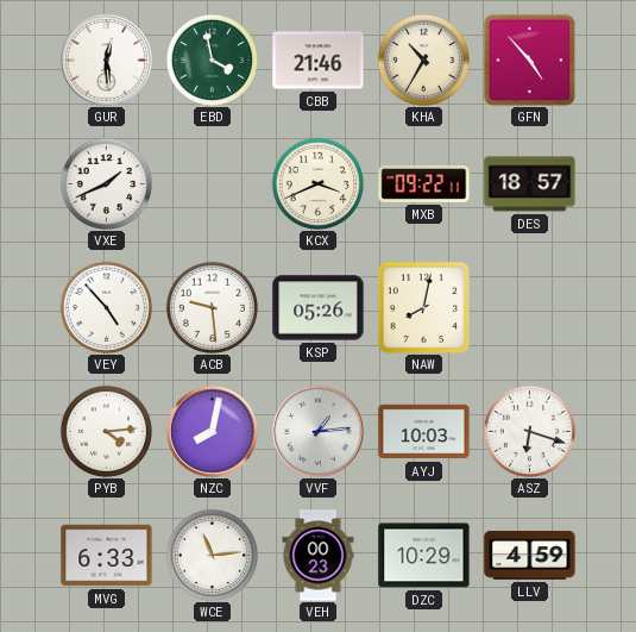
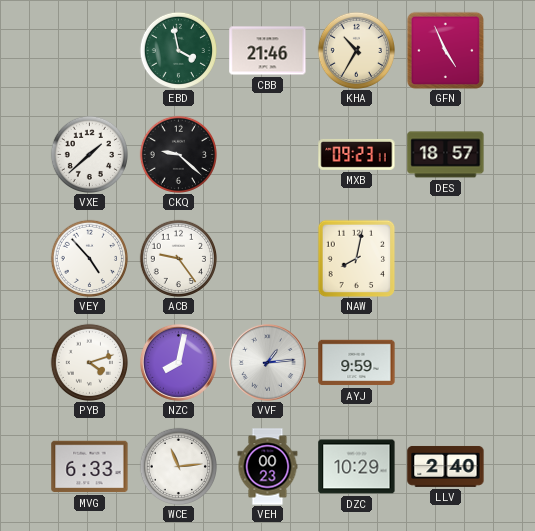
GUR: 12:29 -> none (106, 60)
GFN: 4:53 -> 4:56 (445, 50)
VXE: 1:41 -> 1:38 (89, 154)
CKQ: none -> 9:22 (178, 154)
KCX: 3:41 -> none (317, 183)
MXB: 09:22 -> 09:23 (357, 155)
ACB: 9:29 -> 9:24 (178, 258)
KSP: 05:26 -> none (319, 308)
PYB: 4:14 -> 4:12 (89, 362)
AYJ: 10:03 -> 9:59 (357, 363)
ASZ: 6:18 -> none (529, 431)
LLV: 4:59 -> 2:40 (446, 466)
